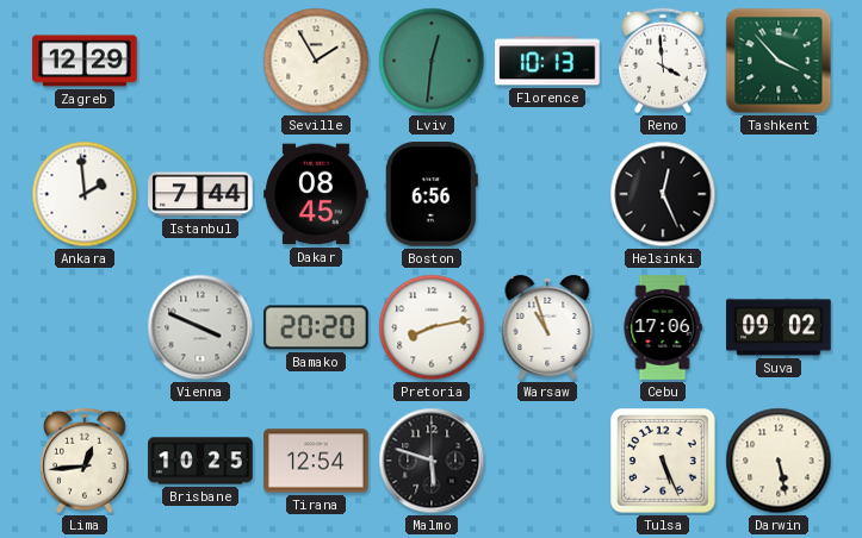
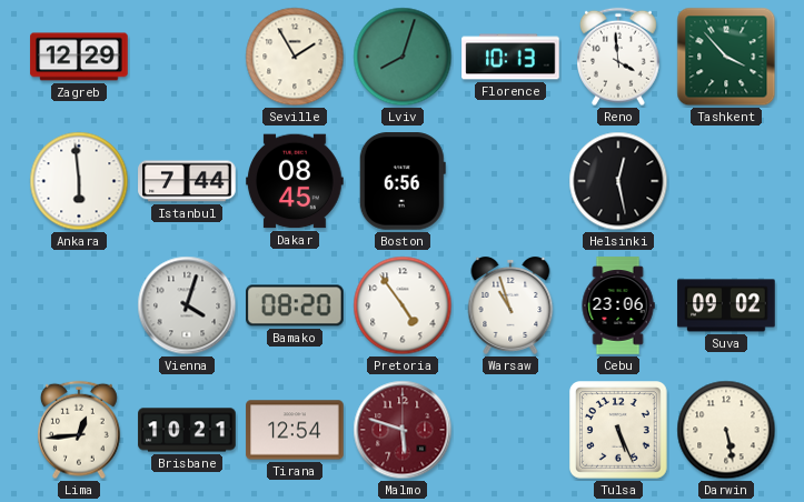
Lviv: 12:31 -> 8:03 (403, 57)
Ankara: 1:59 -> 5:59 (79, 181)
Helsinki: 12:26 -> 12:28 (618, 181)
Vienna: 3:49 -> 4:03 (187, 305)
Bamako: 20:20 -> 08:20 (295, 305)
Pretoria: 8:13 -> 4:54 (403, 305)
Cebu: 17:06 -> 23:06 (618, 305)
Brisbane: 10:25 -> 10:21 (187, 430)
Malmo dial: black -> burgundy (403, 430)
